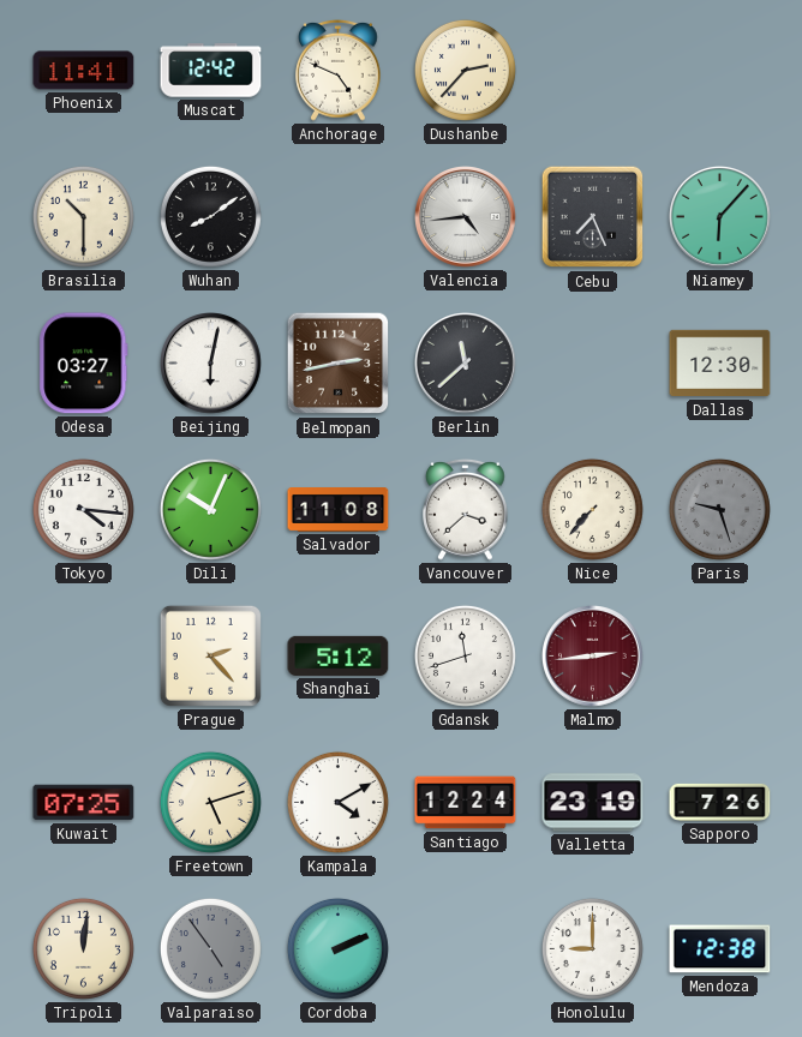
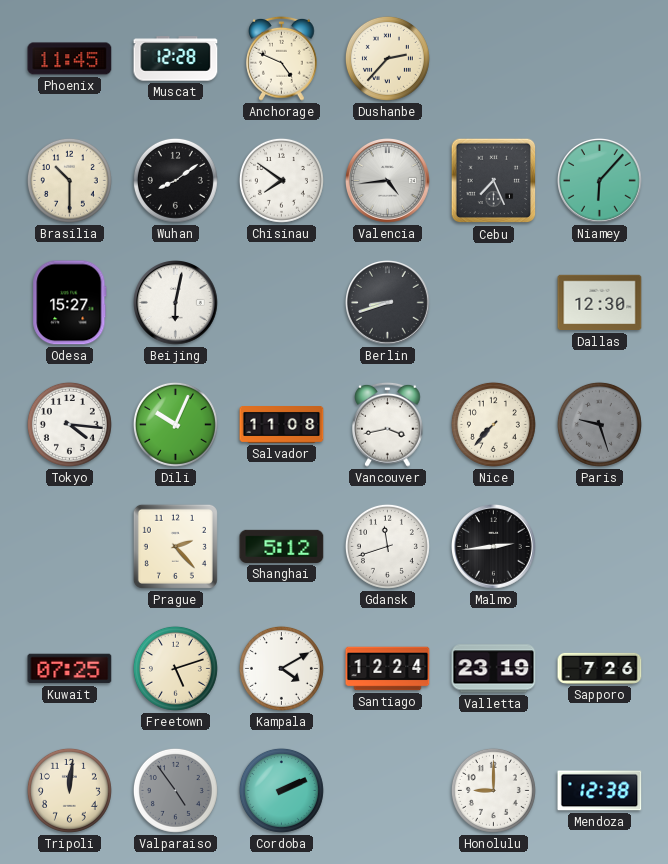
Phoenix: 11:41 -> 11:45 (70, 59)
Muscat: 12:42 -> 12:28 (176, 59)
Chisinau: none -> 7:51 (281, 180)
Odesa: 03:27 -> 15:27 (70, 303)
Belmopan: 2:43 -> none (339, 364)
Berlin: 11:38 -> 8:42 (388, 303)
Vancouver: 3:38 -> 3:43 (388, 424)
Malmo dial: burgundy -> black (494, 547)
